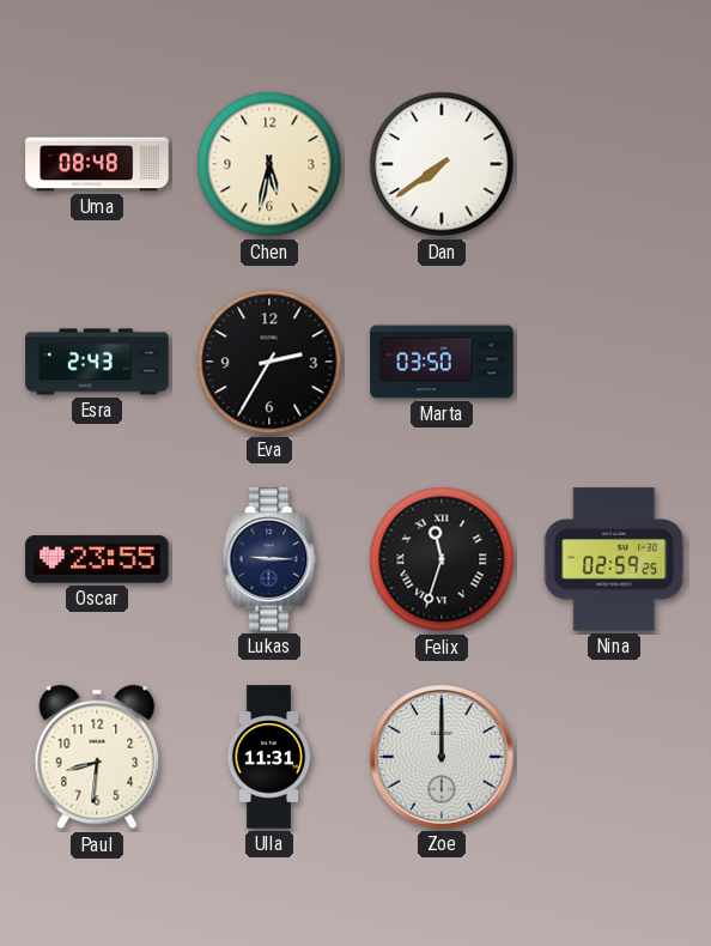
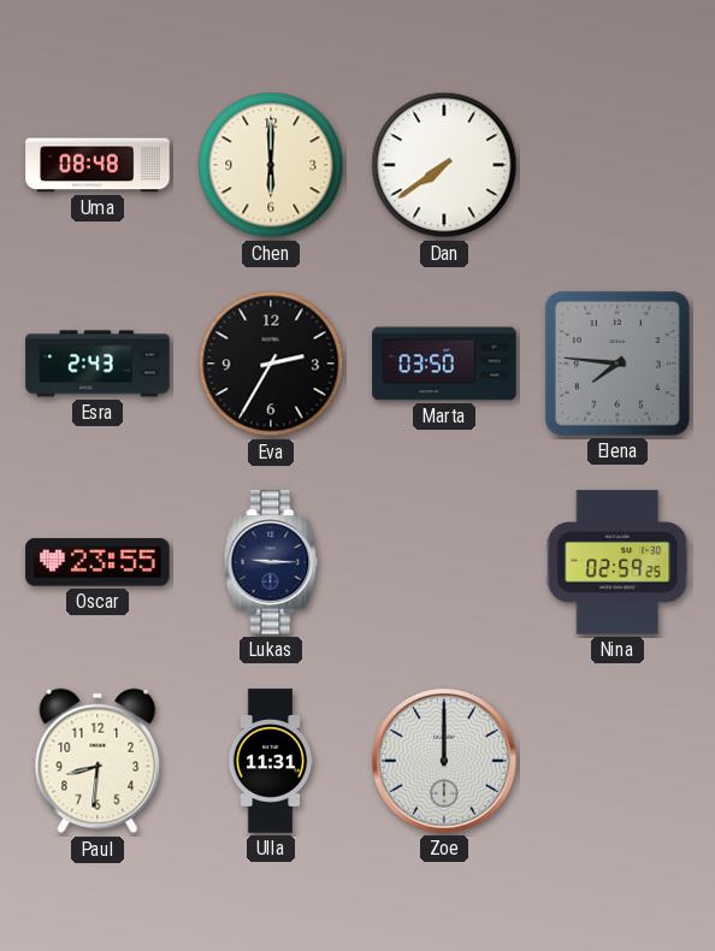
Chen: 5:32 -> 6:00 (271, 165)
Elena: none -> 7:46 (617, 364)
Felix: 11:33 -> none (442, 559)
